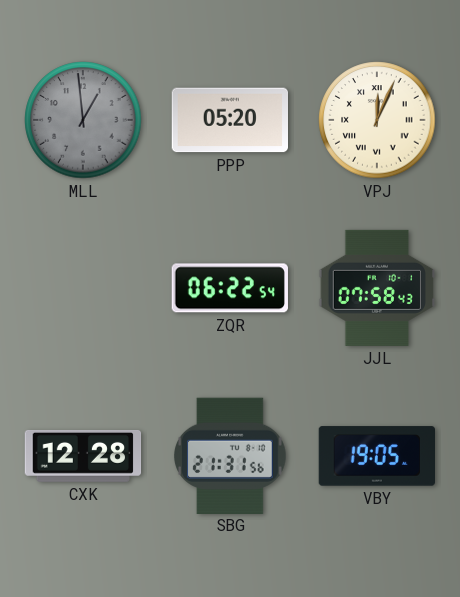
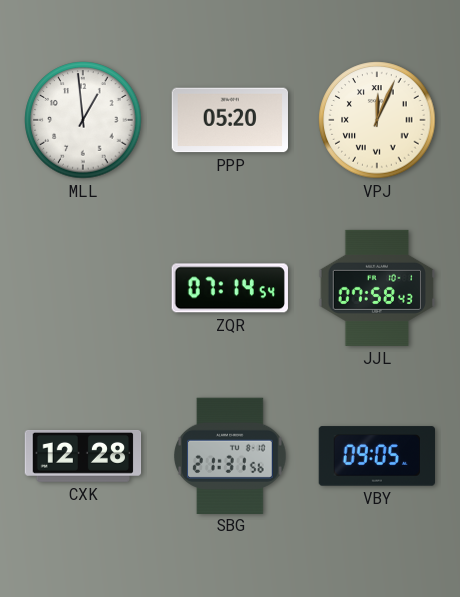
MLL dial: grey -> white (83, 120)
ZQR: 06:22 -> 07:14 (230, 288)
VBY: 19:05 -> 09:05 (376, 456)
